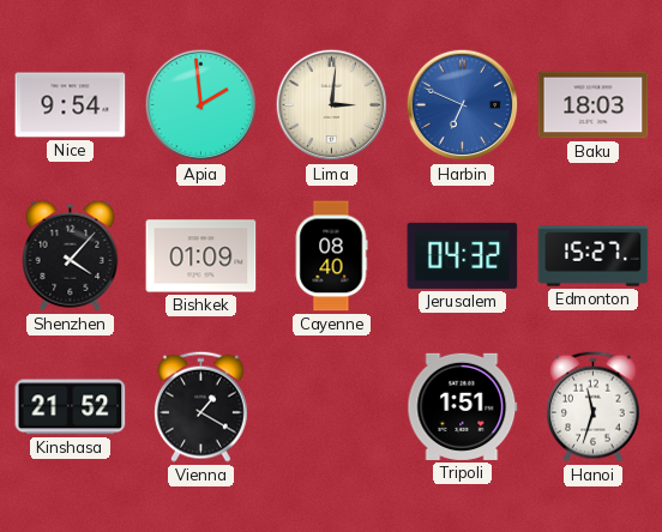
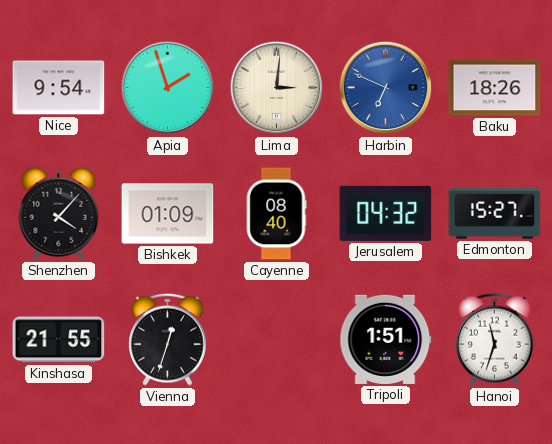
Apia: 1:59 -> 1:57 (168, 88)
Baku: 18:03 -> 18:26 (495, 88)
Kinshasa: 21:52 -> 21:55 (59, 340)
Vienna: 1:20 -> 12:33 (168, 339)
